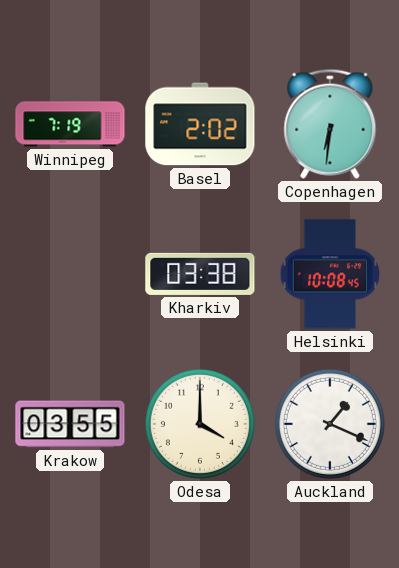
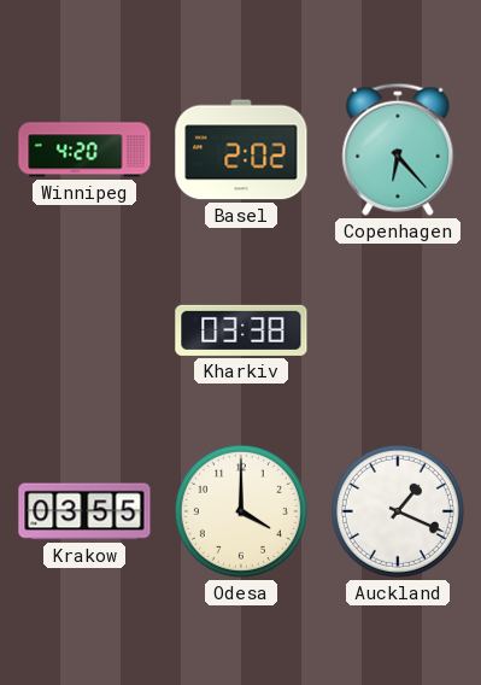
Winnipeg: 7:19 -> 4:20 (84, 150)
Copenhagen: 6:31 -> 6:23 (398, 150)
Helsinki: 10:08 -> none (329, 274)
